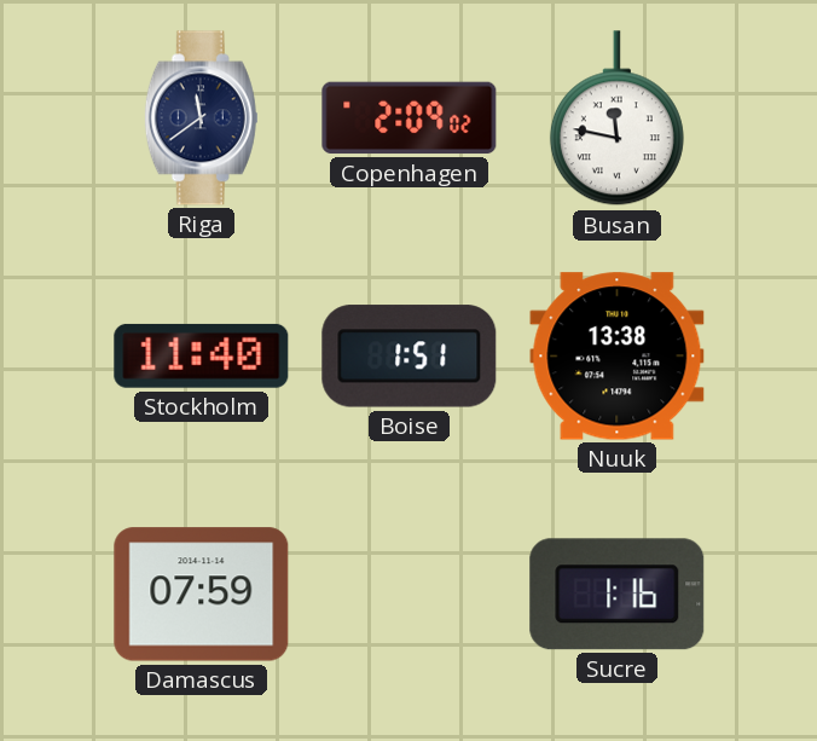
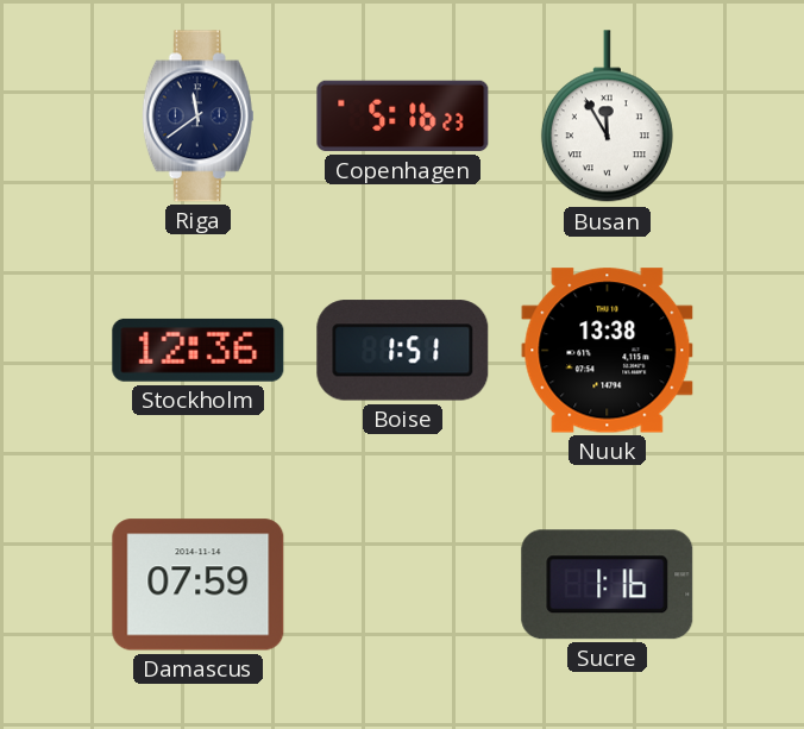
Copenhagen: 2:09 -> 5:16 (403, 117)
Busan: 11:47 -> 11:55 (607, 117)
Stockholm: 11:40 -> 12:36 (199, 350)
